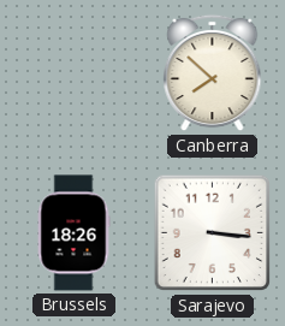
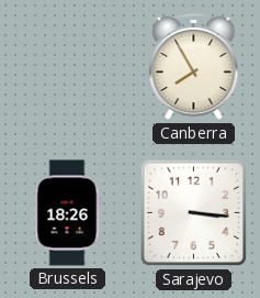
Canberra: 7:52 -> 7:55 (194, 67)
